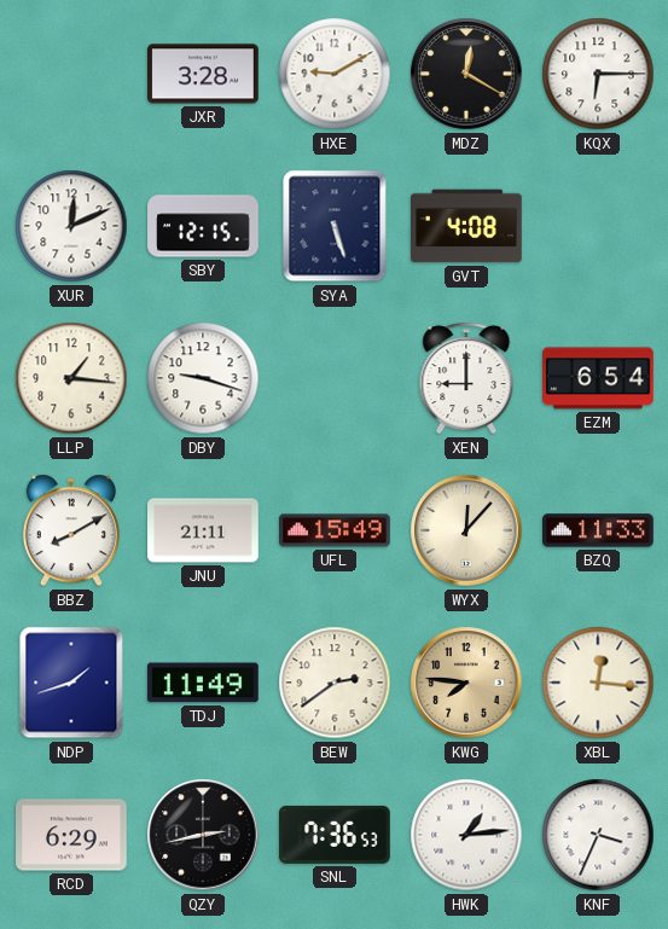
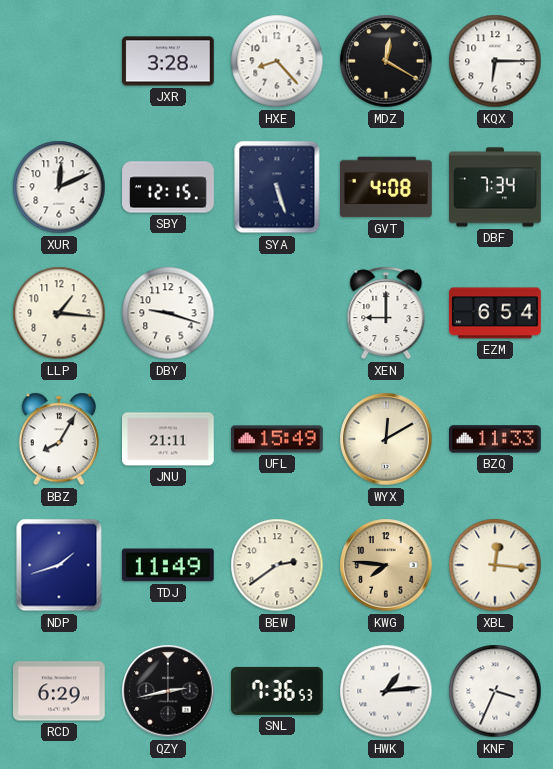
HXE: 9:10 -> 8:23 (277, 61)
DBF: none -> 7:34 (495, 187)
BBZ: 8:10 -> 8:05 (59, 439)
WYX: 12:07 -> 12:10 (386, 439)
